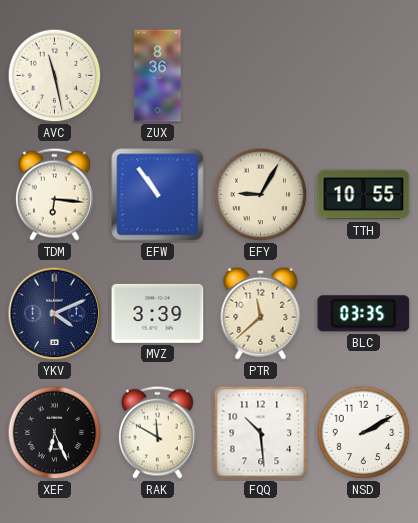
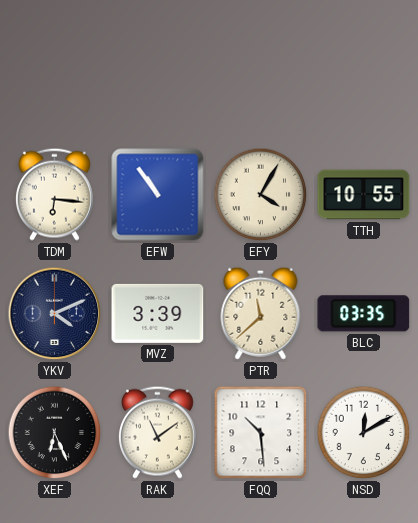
AVC: 11:28 -> none (55, 76)
ZUX: 8:36 -> none (158, 76)
EFY: 9:05 -> 4:05 (261, 195)
RAK: 11:50 -> 11:09 (157, 432)
NSD: 2:10 -> 12:10 (364, 433)
